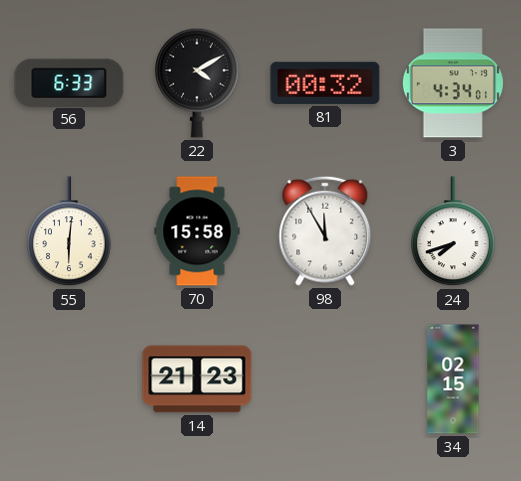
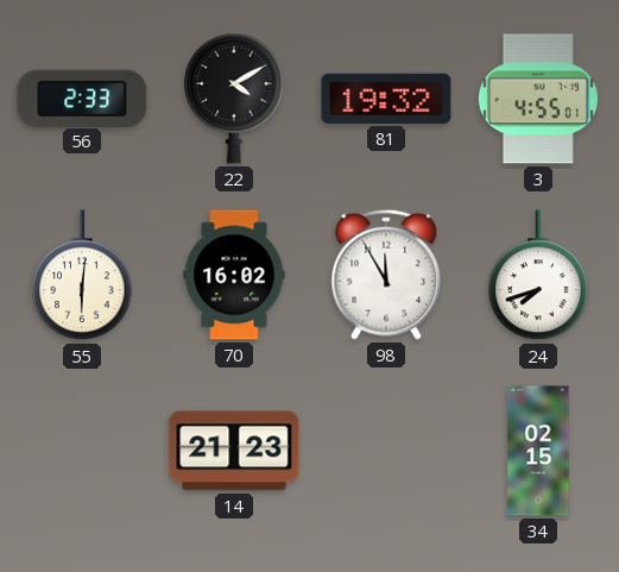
56: 6:33 -> 2:33 (82, 98)
81: 00:32 -> 19:32 (386, 99)
3: 4:34 -> 4:55 (538, 99)
70: 15:58 -> 16:02 (234, 275)
